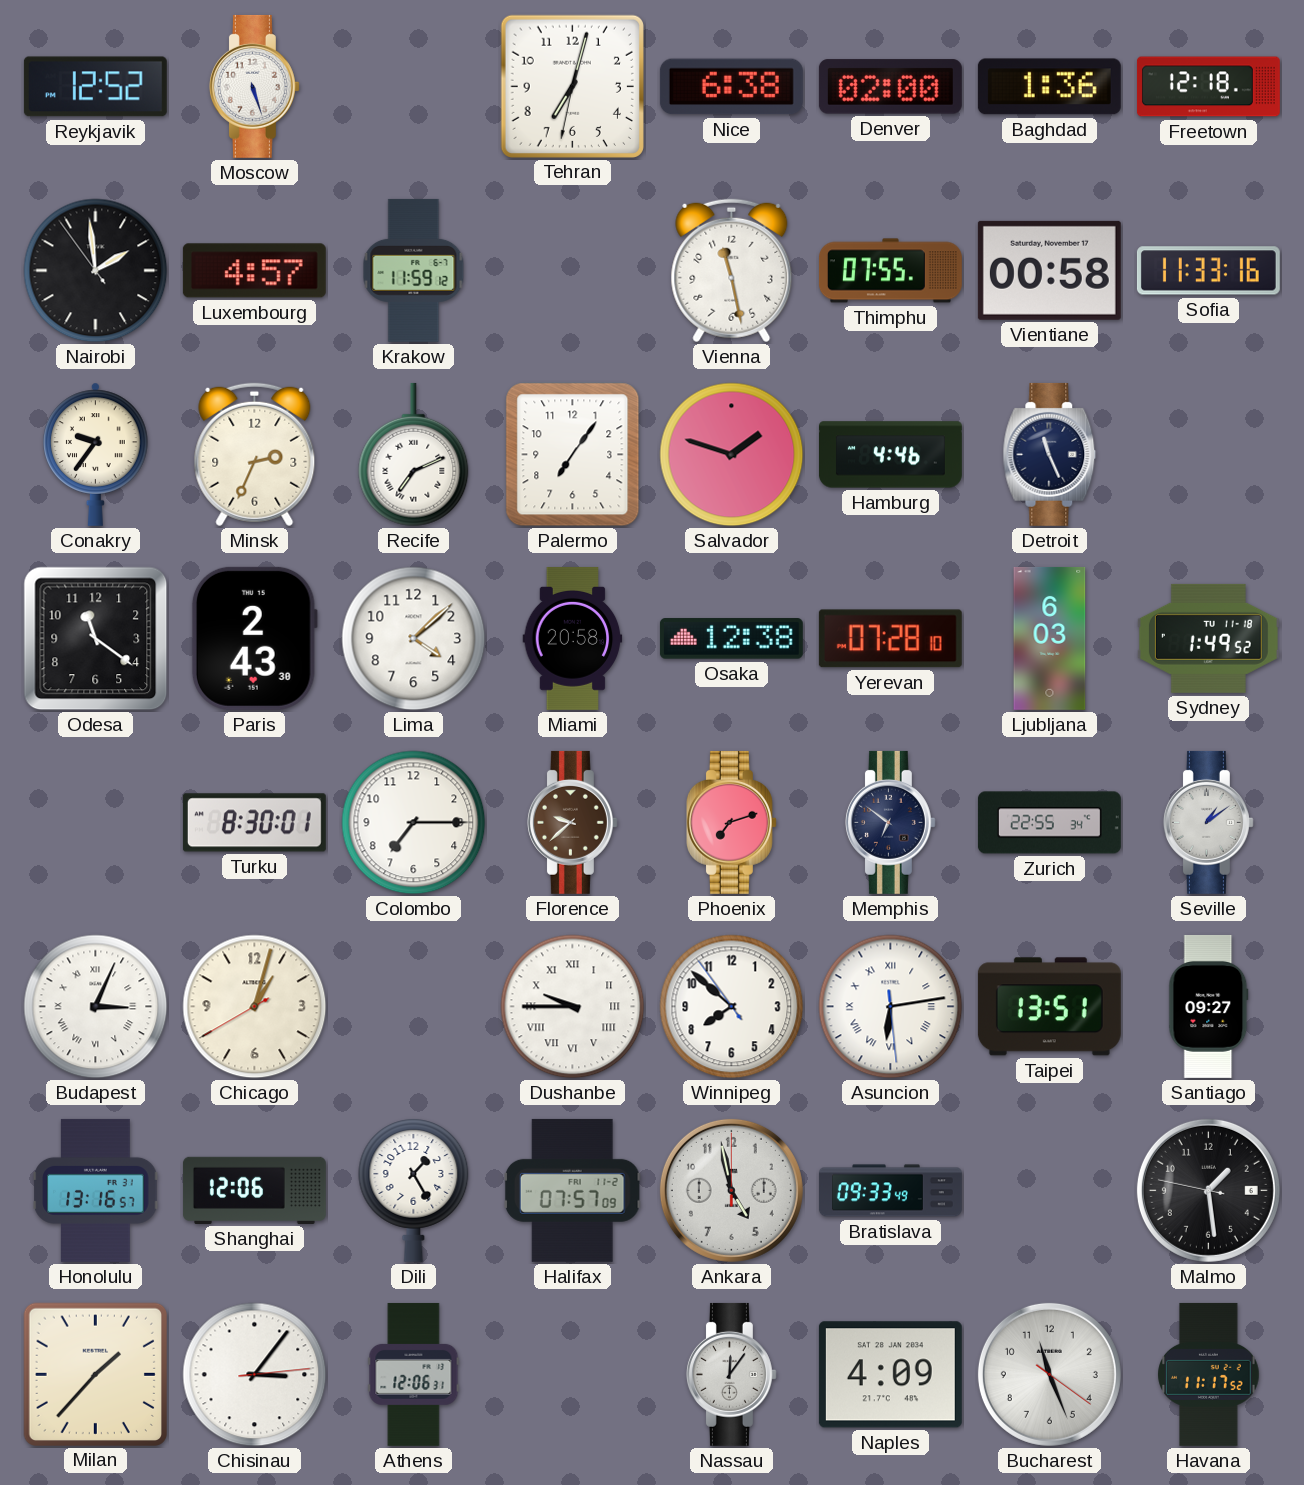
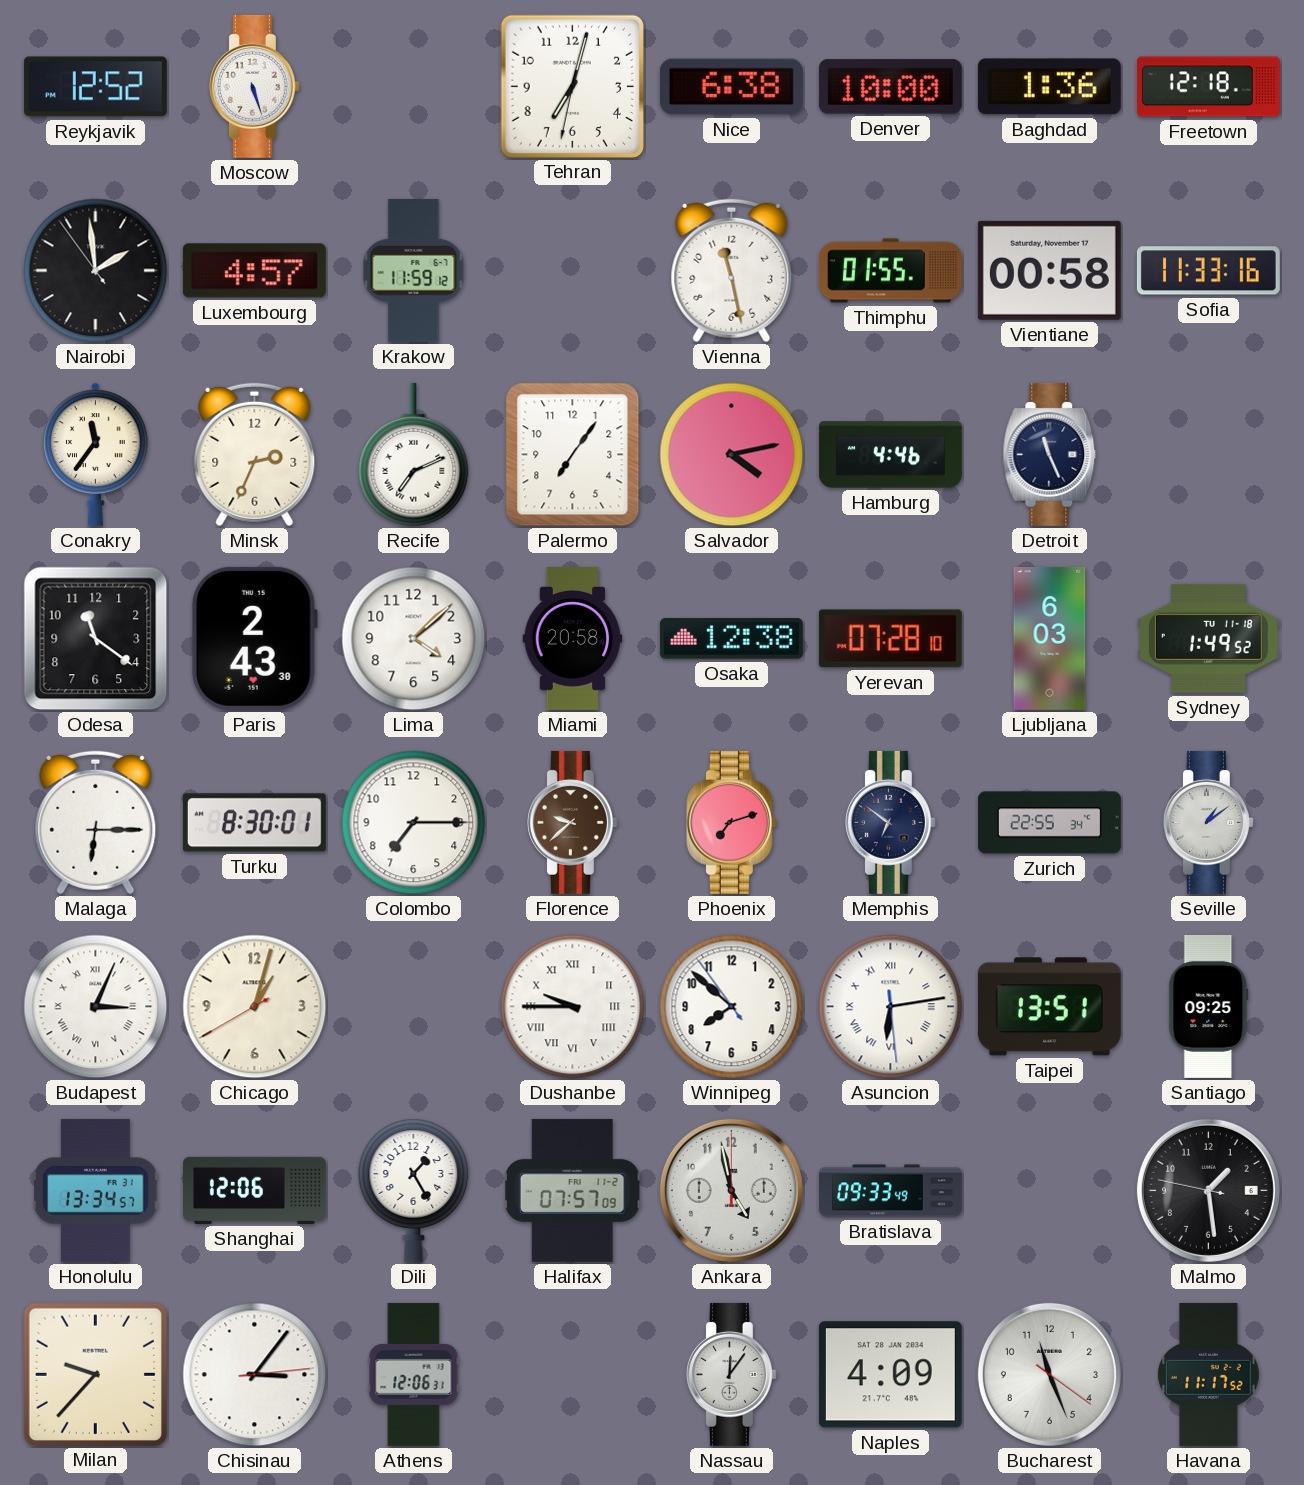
Denver: 02:00 -> 10:00 (890, 87)
Thimphu: 07:55 -> 01:55 (890, 271)
Conakry: 9:36 -> 11:36 (96, 454)
Salvador: 1:48 -> 4:13 (732, 455)
Malaga: none -> 6:15 (96, 823)
Santiago: 09:27 -> 09:25 (1209, 1006)
Honolulu: 13:16 -> 13:34 (96, 1190)
Milan: 1:37 -> 9:37 (95, 1374)
